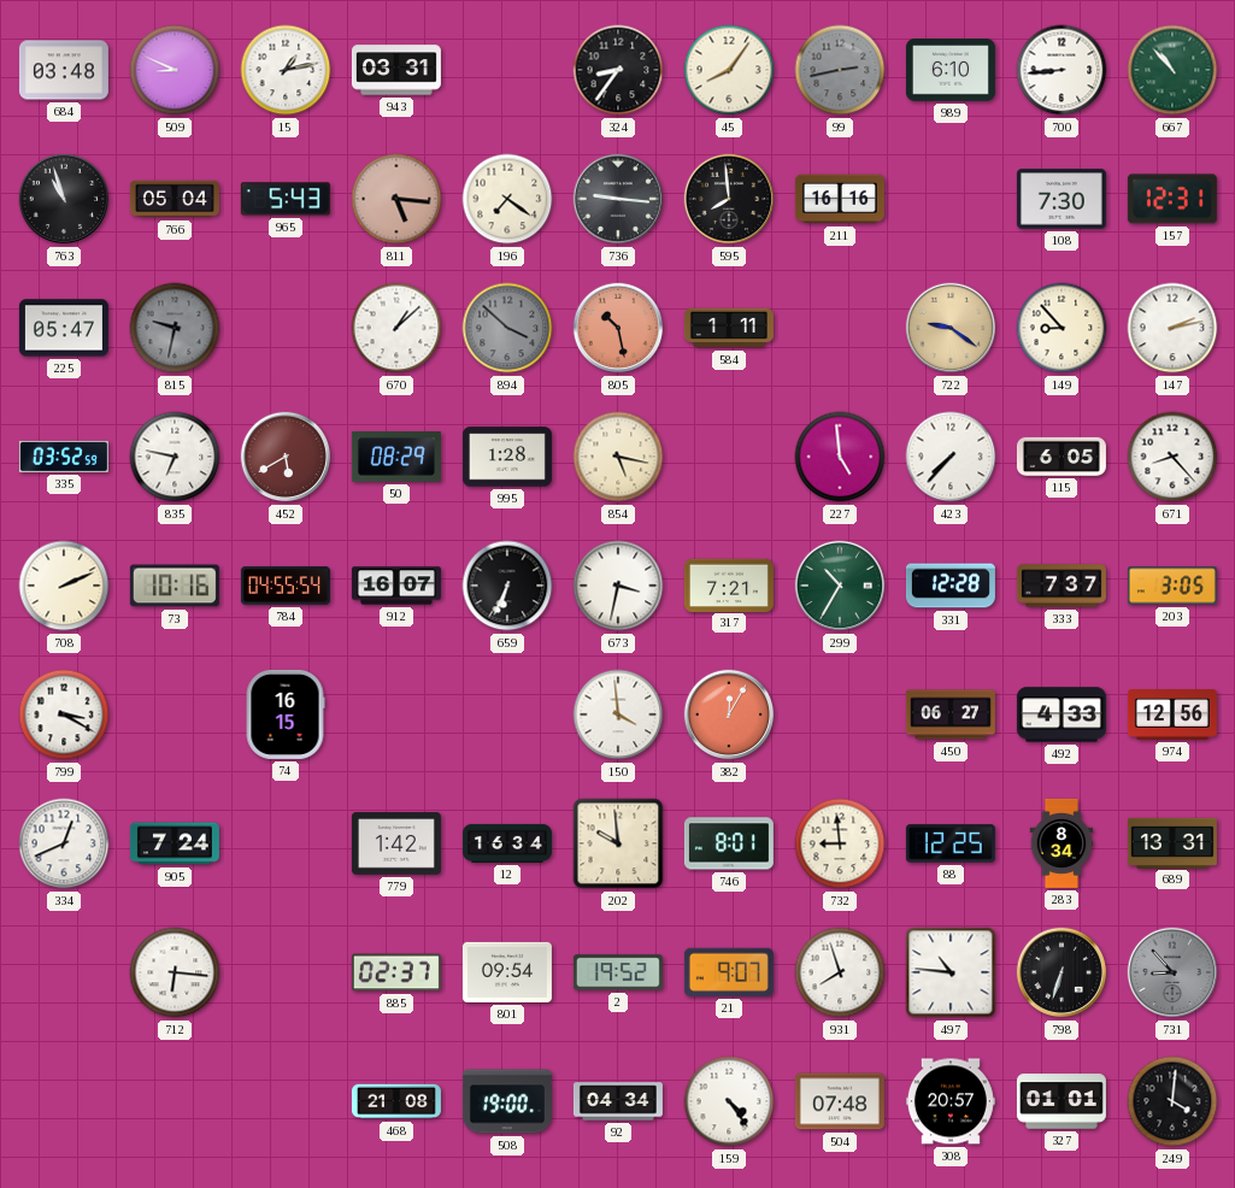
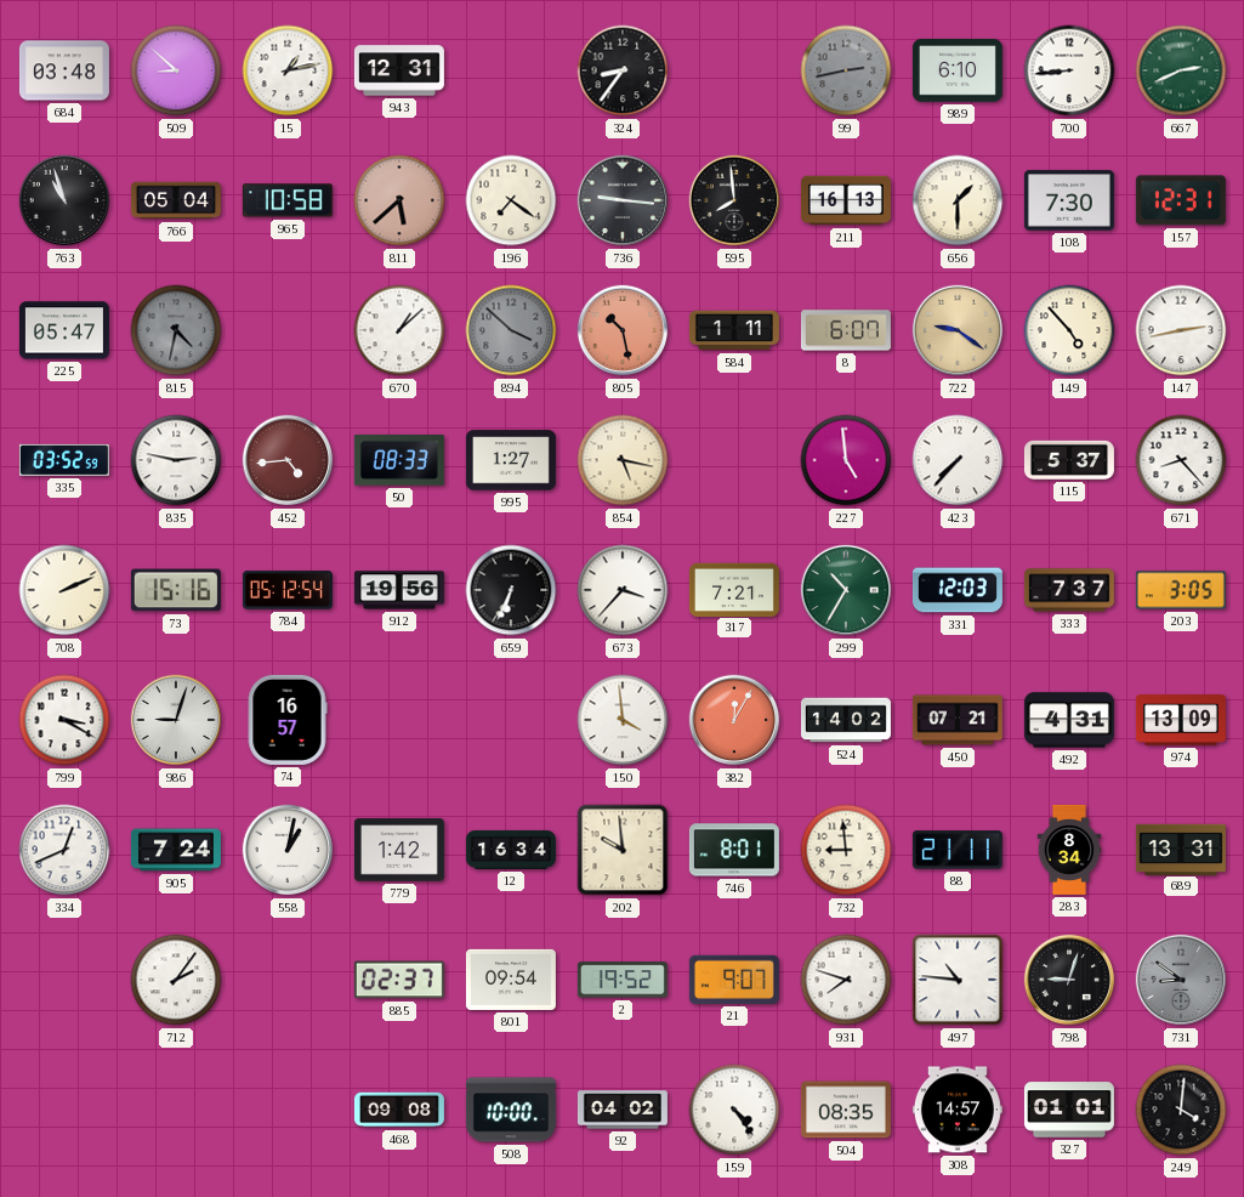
509: 8:49 -> 8:52 (176, 70)
943: 03:31 -> 12:31 (399, 70)
45: 8:06 -> none (729, 70)
667: 10:53 -> 2:41 (1181, 70)
965: 5:43 -> 10:58 (288, 200)
811: 5:16 -> 5:38 (399, 200)
211: 16:16 -> 16:13 (846, 200)
656: none -> 1:30 (958, 200)
815: 9:32 -> 4:32 (176, 330)
8: none -> 6:07 (846, 330)
149: 8:53 -> 4:53 (1069, 330)
147: 2:13 -> 2:43 (1181, 330)
835: 6:47 -> 2:47 (176, 460)
452: 5:40 -> 4:44 (288, 460)
50: 08:29 -> 08:33 (399, 461)
995: 1:28 -> 1:27 (511, 460)
115: 6:05 -> 5:37 (1069, 460)
73: 10:16 -> 15:16 (176, 590)
784: 04:55 -> 05:12 (288, 590)
912: 16:07 -> 19:56 (399, 590)
673: 3:32 -> 3:37 (623, 590)
331: 12:28 -> 12:03 (958, 590)
986: none -> 9:03 (176, 720)
74: 16:15 -> 16:57 (288, 720)
524: none -> 14:02 (846, 720)
450: 06:27 -> 07:21 (958, 720)
492: 4:33 -> 4:31 (1069, 720)
974: 12:56 -> 13:09 (1181, 720)
558: none -> 1:02 (288, 850)
88: 12:25 -> 21:11 (958, 850)
712: 6:16 -> 2:06 (176, 980)
931: 7:57 -> 7:48 (846, 980)
798: 6:33 -> 9:03 (1069, 980)
731: 8:53 -> 8:51 (1181, 980)
468: 21:08 -> 09:08 (399, 1110)
508: 19:00 -> 10:00 (511, 1110)
92: 04:34 -> 04:02 (623, 1110)
504: 07:48 -> 08:35 (846, 1110)
308: 20:57 -> 14:57 (958, 1110)
